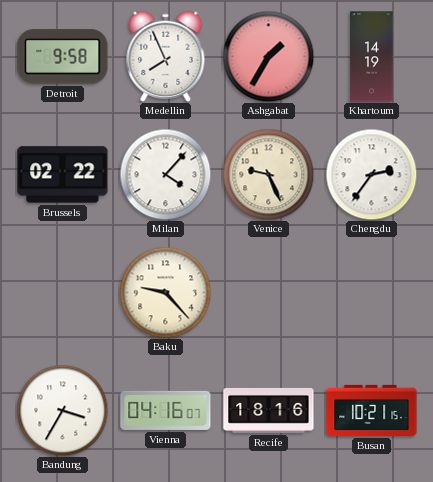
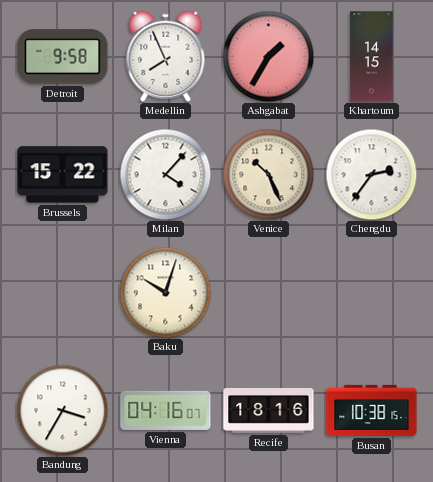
Khartoum: 14:19 -> 14:15 (372, 57)
Brussels: 02:22 -> 15:22 (63, 175)
Venice: 9:26 -> 10:26 (268, 174)
Baku: 9:23 -> 10:03 (165, 292)
Busan: 10:21 -> 10:38 (372, 410)
